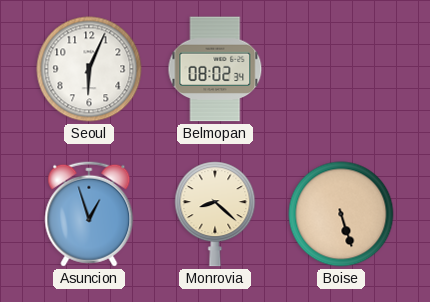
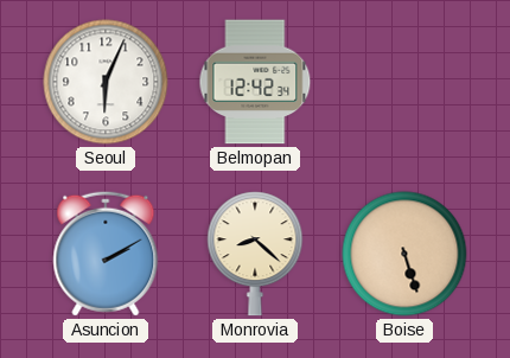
Belmopan: 08:02 -> 12:42 (255, 82)
Asuncion: 12:57 -> 2:10 (106, 254)
